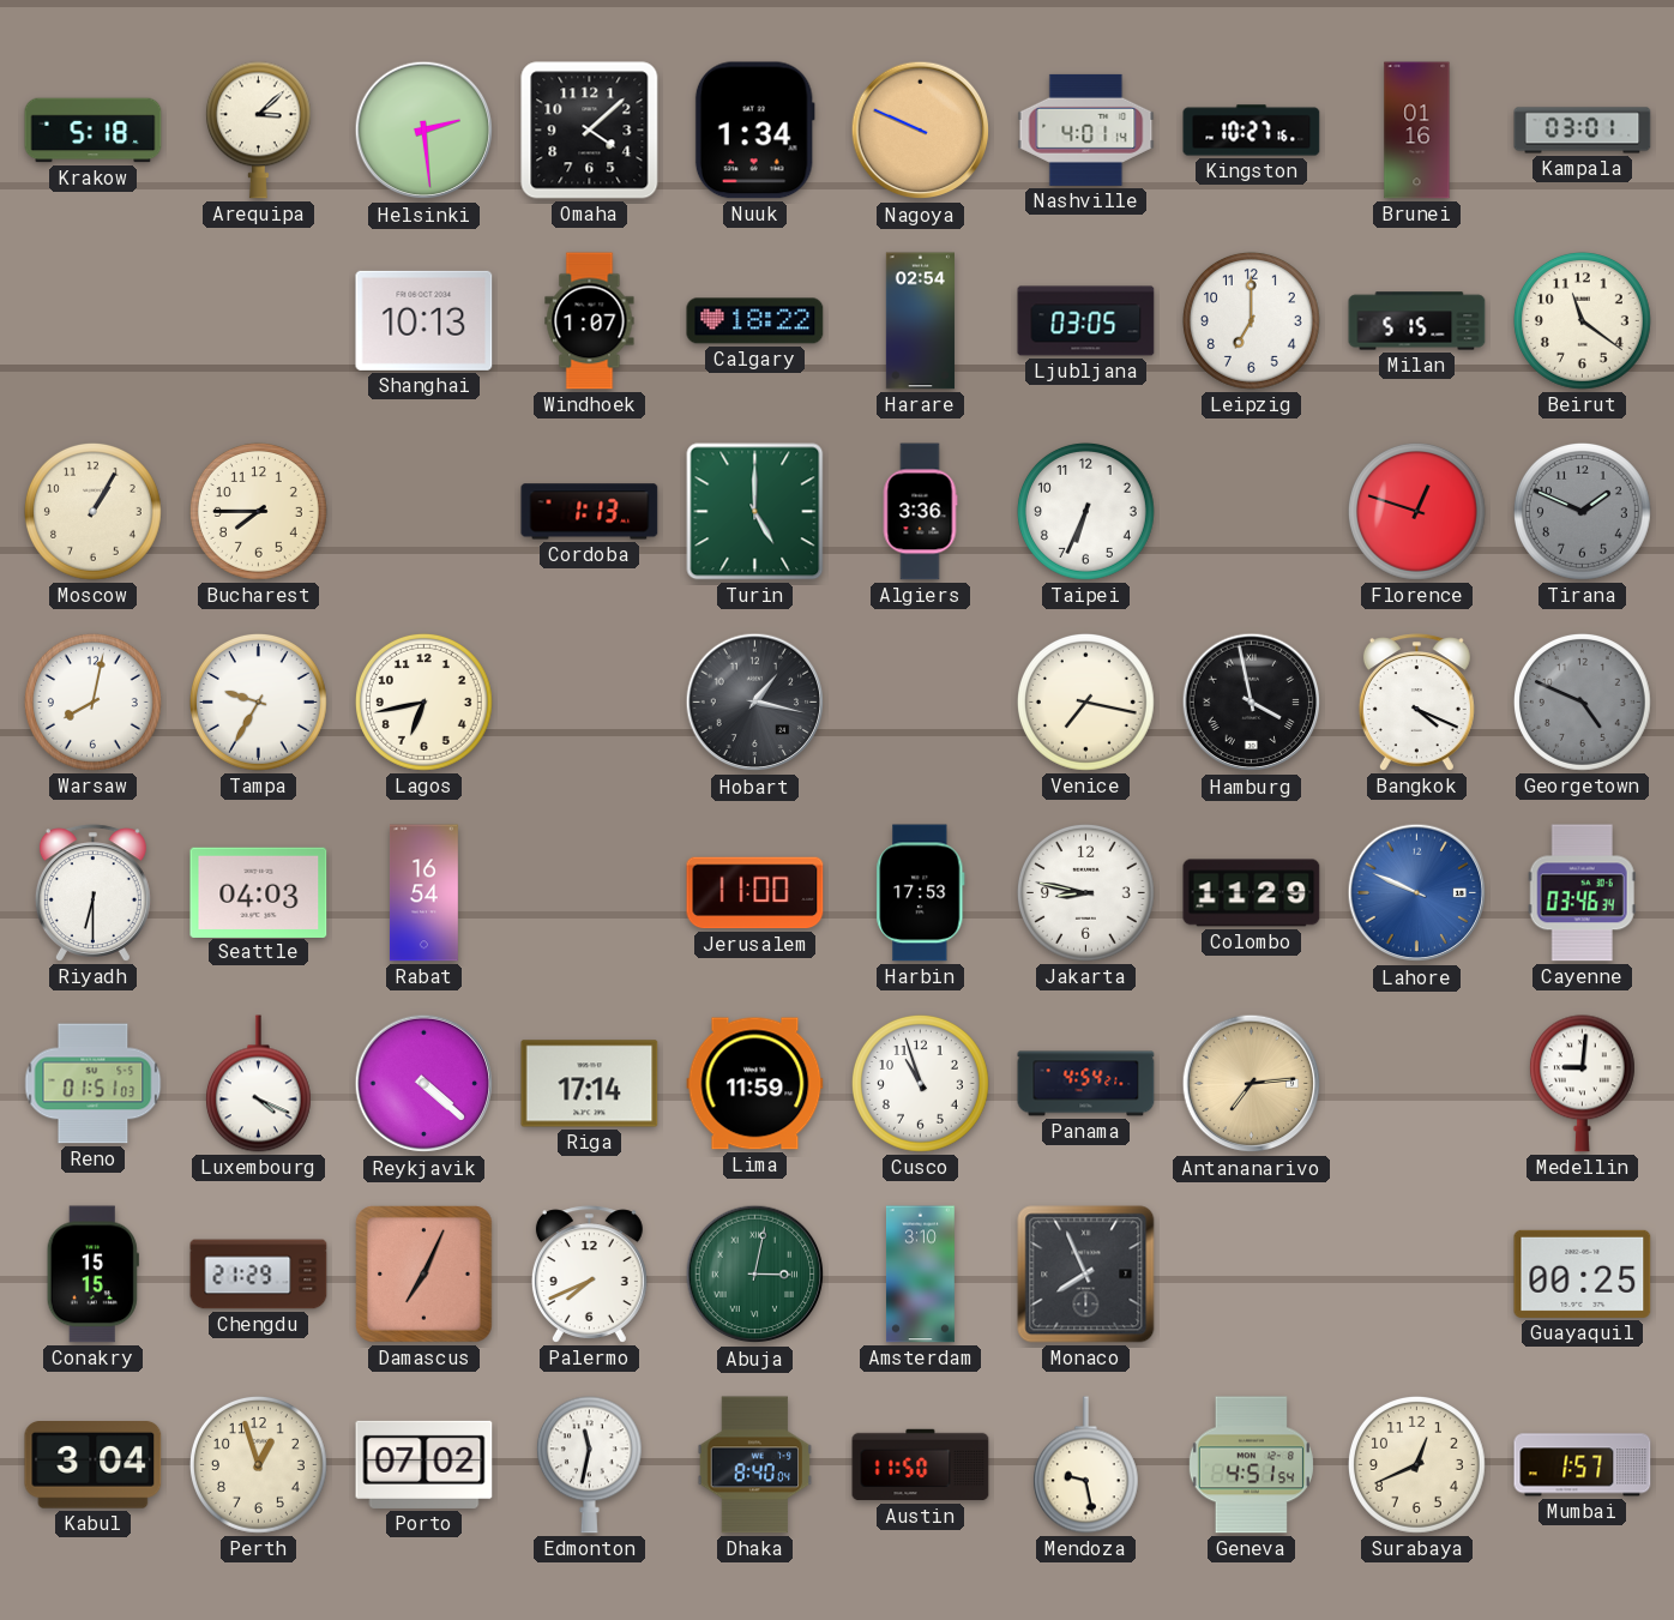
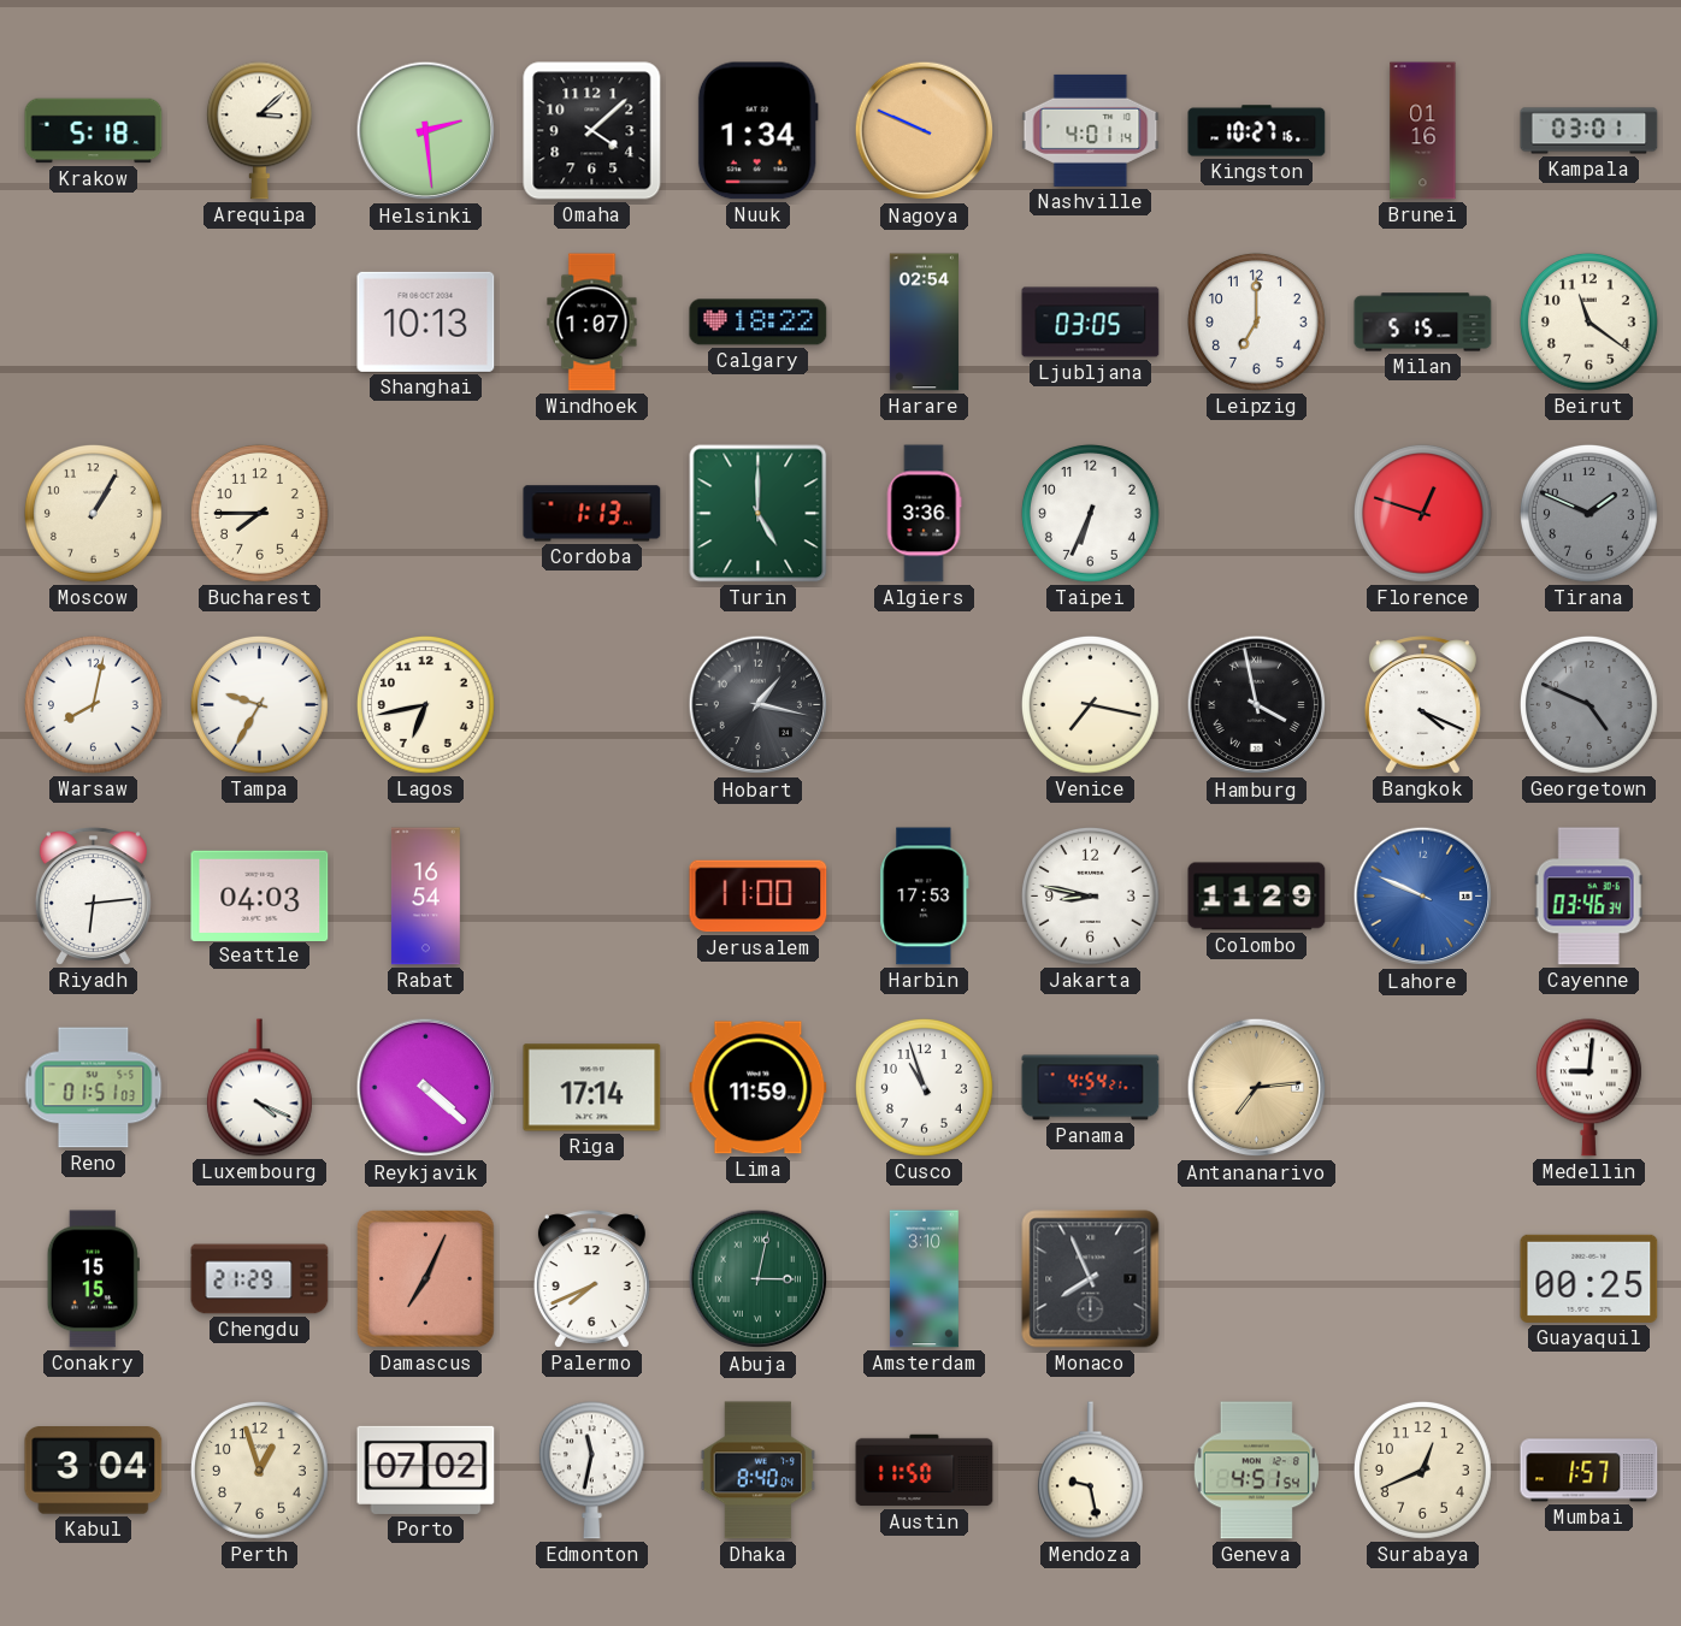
Riyadh: 6:30 -> 6:14 (93, 897)
